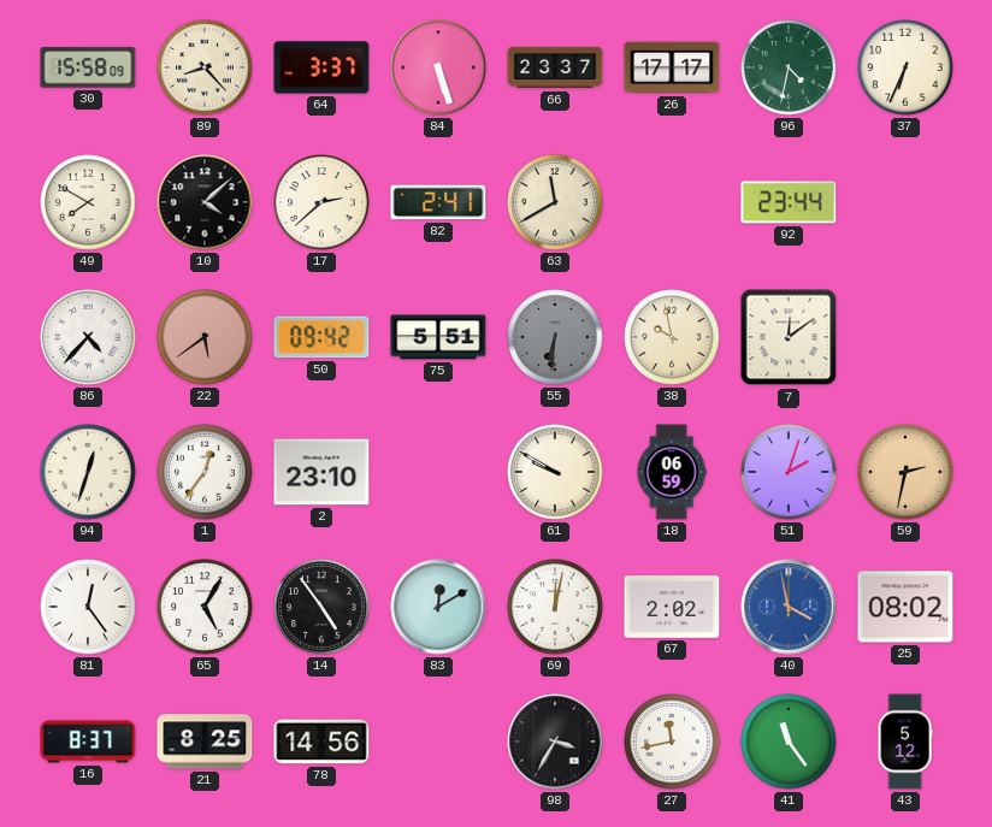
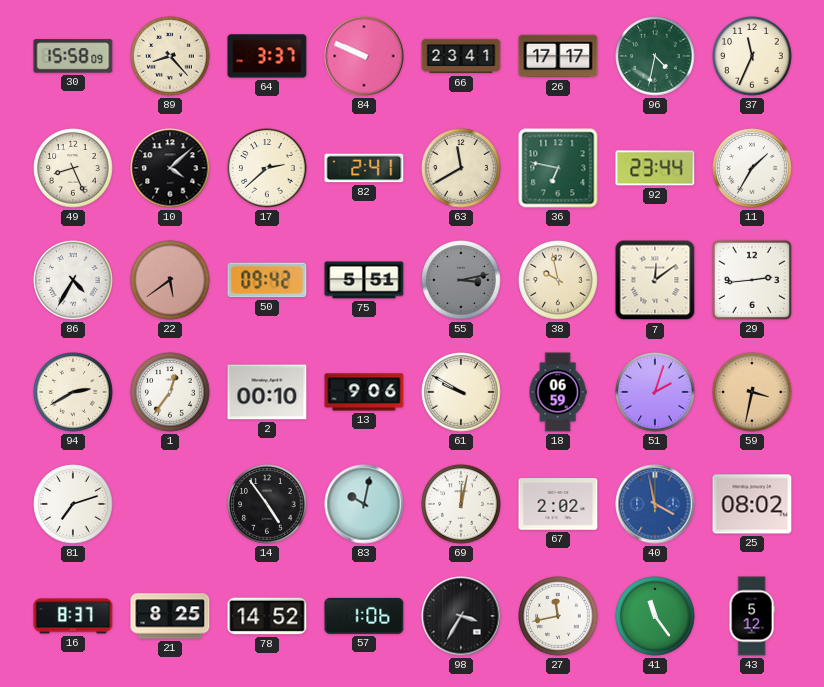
84: 5:27 -> 9:49 (364, 56)
66: 23:37 -> 23:41 (461, 56)
37: 6:34 -> 11:34 (752, 56)
49: 7:50 -> 8:26 (73, 168)
36: none -> 6:47 (558, 168)
11: none -> 1:35 (752, 168)
86: 4:37 -> 4:35 (73, 280)
55: 6:31 -> 3:13 (461, 280)
29: none -> 2:44 (752, 280)
94: 12:33 -> 2:40 (73, 392)
2: 23:10 -> 00:10 (267, 392)
13: none -> 9:06 (364, 392)
59: 2:32 -> 3:32 (752, 392)
81: 12:24 -> 7:12 (73, 504)
65: 5:05 -> none (205, 607)
83: 12:10 -> 10:02 (364, 504)
78: 14:56 -> 14:52 (267, 616)
57: none -> 1:06 (364, 616)
